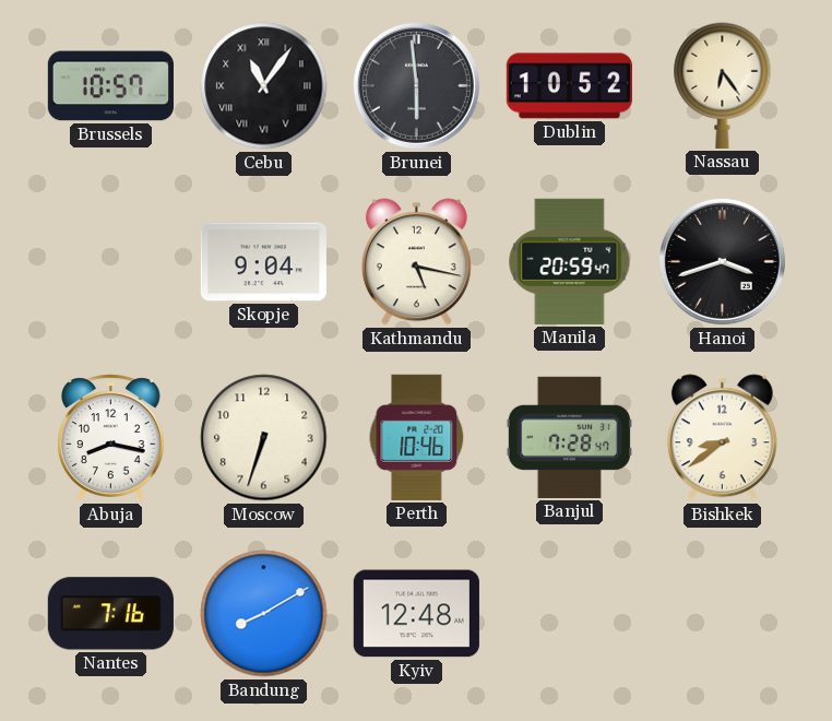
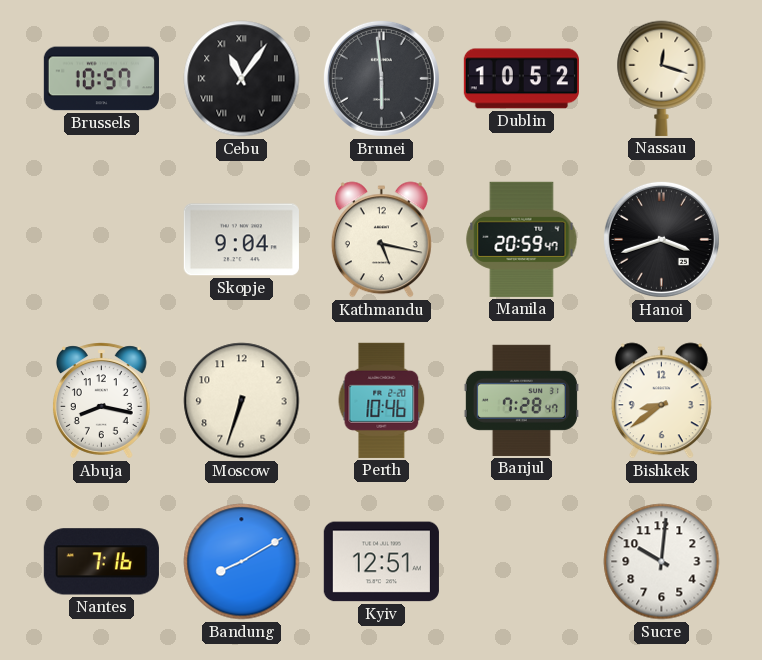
Nassau: 6:24 -> 12:18 (662, 78)
Kyiv: 12:48 -> 12:51 (381, 562)
Sucre: none -> 10:01 (662, 562)
